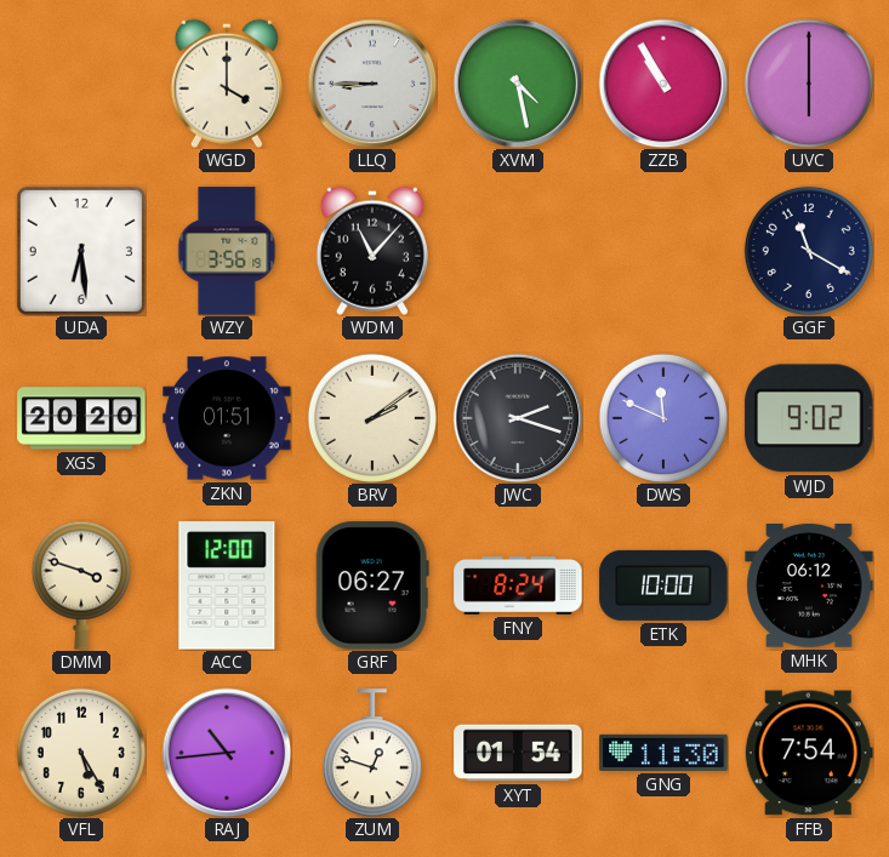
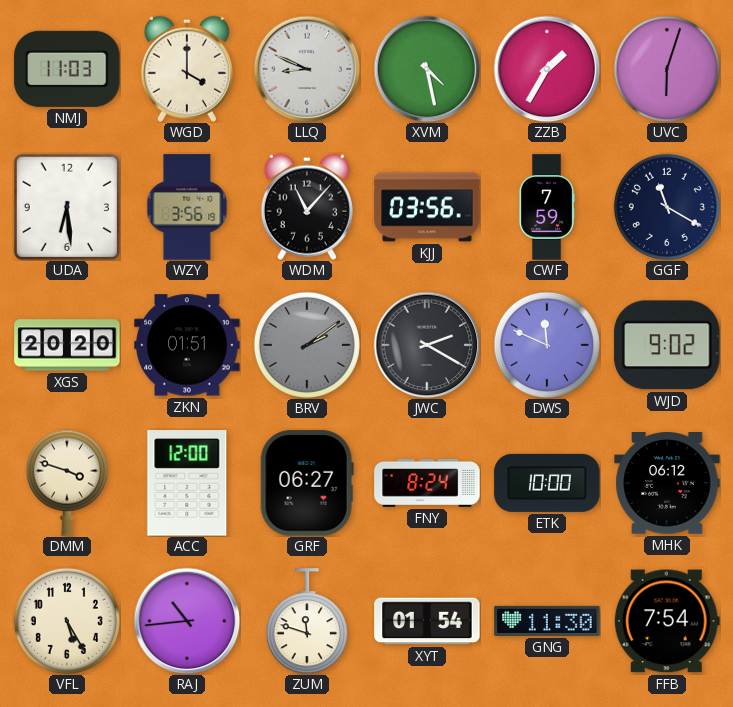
NMJ: none -> 11:03 (67, 69)
LLQ: 8:45 -> 8:49 (307, 69)
ZZB: 10:55 -> 1:35 (547, 69)
UVC: 6:00 -> 6:03 (667, 69)
KJJ: none -> 03:56 (427, 207)
CWF: none -> 7:59 (547, 207)
BRV dial: cream -> grey (307, 345)
JWC: 2:18 -> 2:20 (427, 345)
ZUM: 12:48 -> 11:48 (307, 621)
